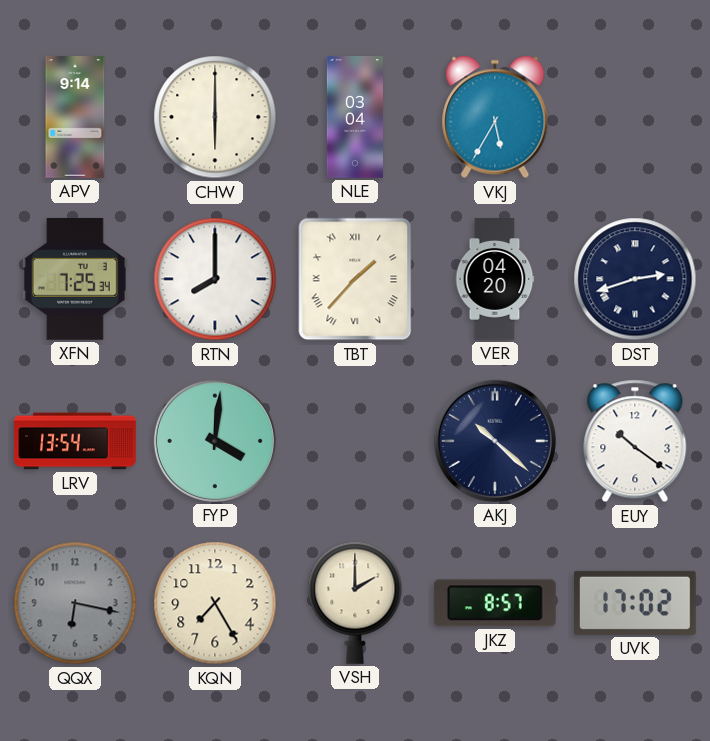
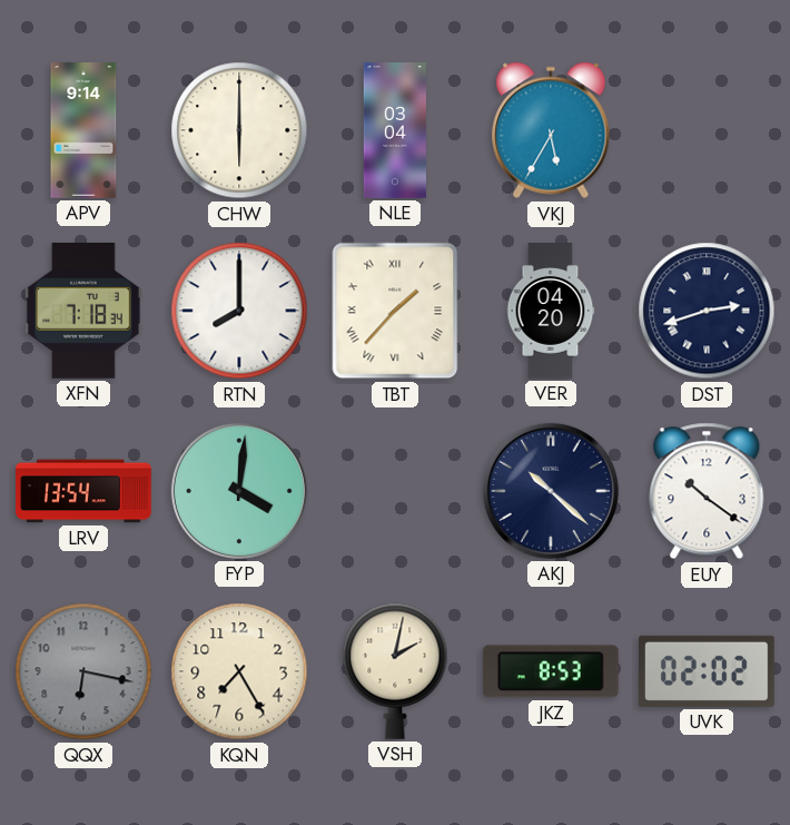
XFN: 7:25 -> 7:18 (83, 311)
VSH: 2:00 -> 2:02 (395, 671)
JKZ: 8:57 -> 8:53 (551, 671)
UVK: 17:02 -> 02:02 (708, 671)
